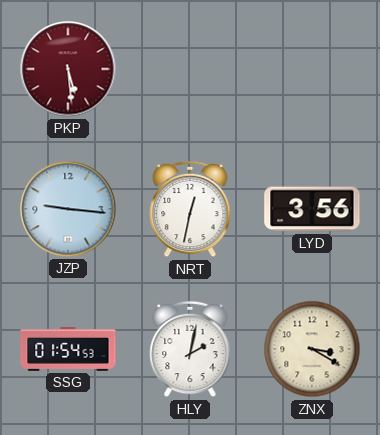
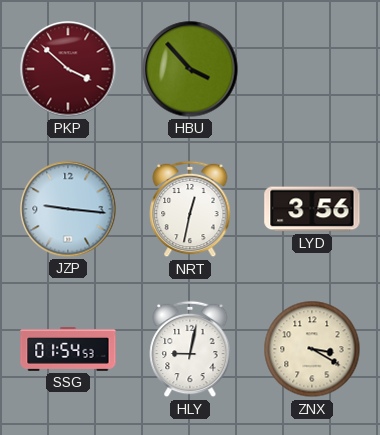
PKP: 5:29 -> 3:52 (68, 69)
HBU: none -> 3:53 (190, 69)
HLY: 2:02 -> 9:02 (190, 349)
